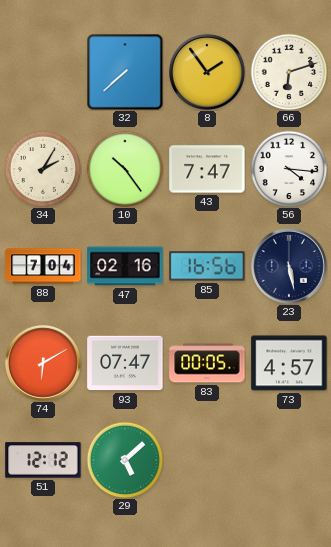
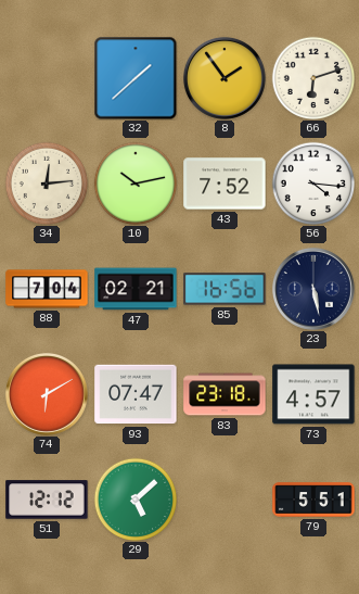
32: 7:38 -> 1:38 (136, 78)
34: 2:05 -> 12:14 (47, 184)
10: 10:24 -> 10:13 (136, 184)
43: 7:47 -> 7:52 (225, 184)
47: 02:16 -> 02:21 (136, 289)
83: 00:05 -> 23:18 (225, 394)
79: none -> 5:51 (313, 500)
